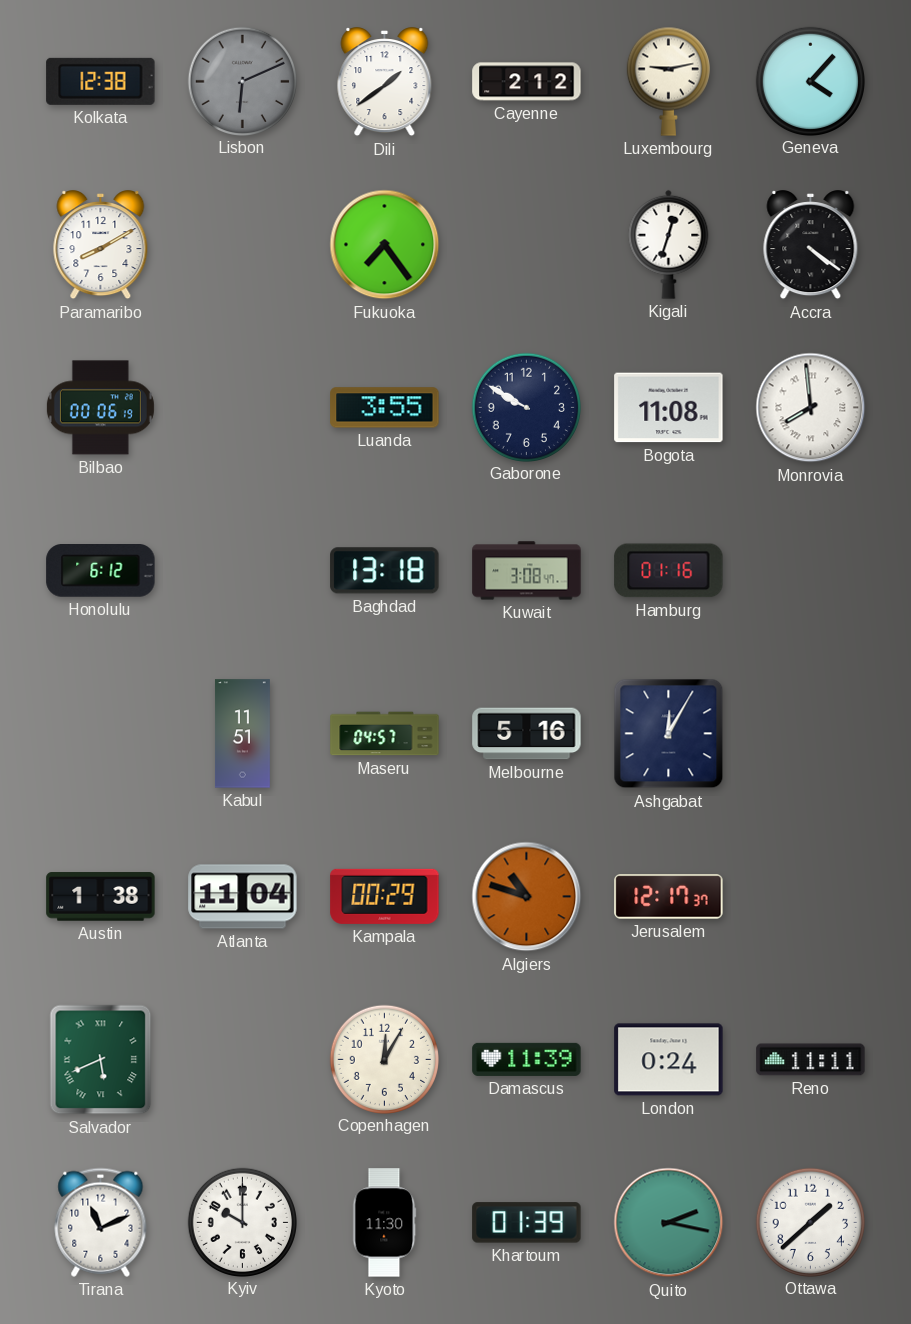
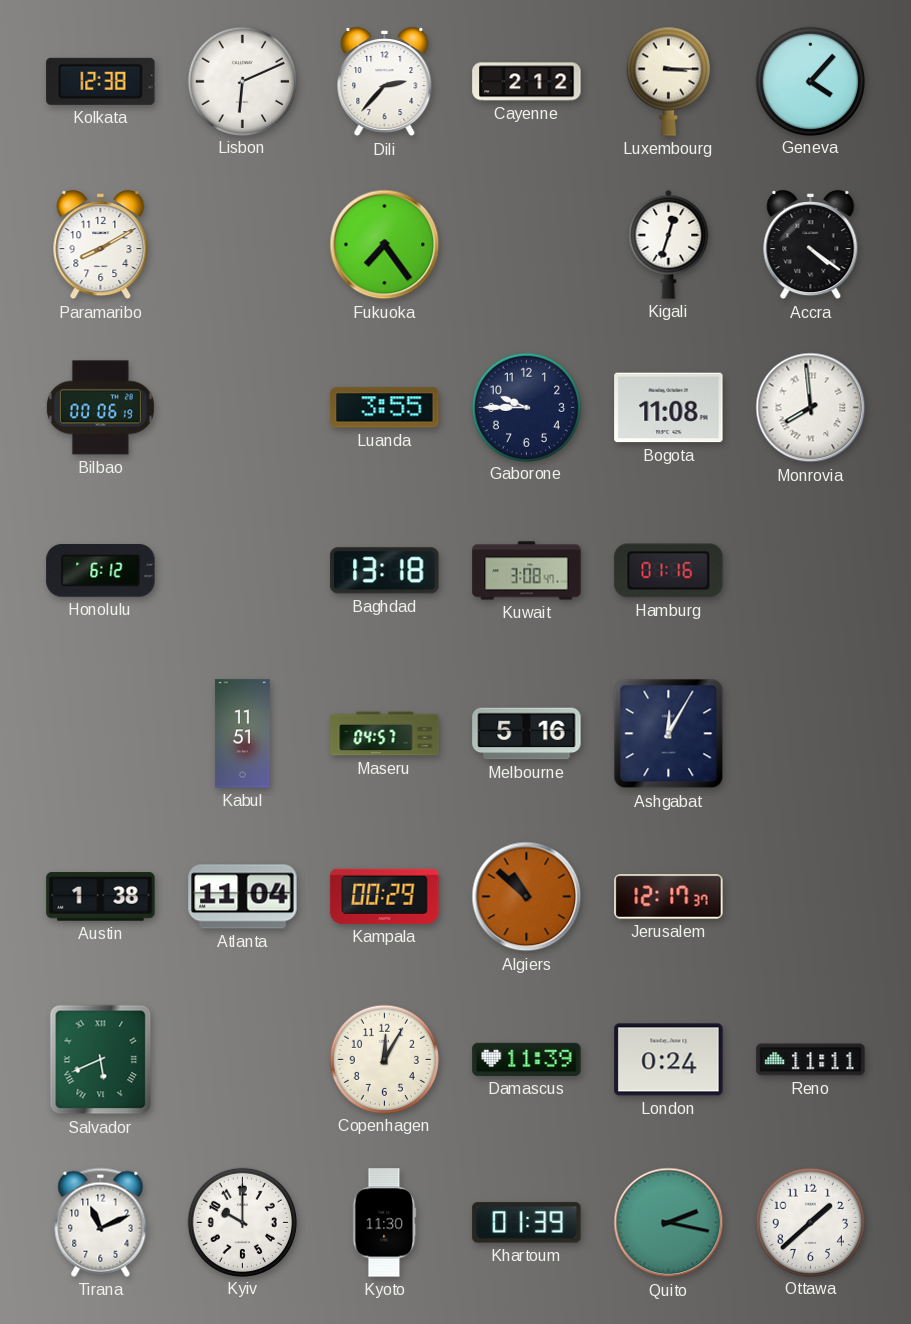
Lisbon dial: grey -> white (242, 81)
Dili: 1:39 -> 2:37 (385, 82)
Luxembourg: 9:13 -> 3:15 (668, 81)
Gaborone: 9:50 -> 9:45 (526, 407)
Algiers: 10:48 -> 10:52 (527, 897)
